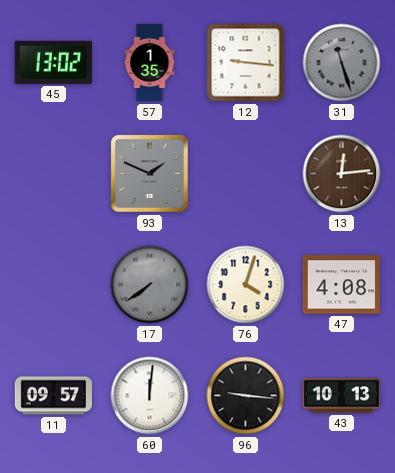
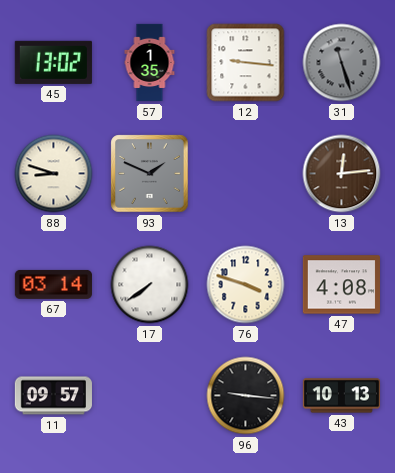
88: none -> 8:48 (54, 174)
67: none -> 03:14 (53, 284)
17 dial: grey -> white (150, 285)
76: 4:03 -> 3:48 (246, 285)
60: 12:01 -> none (150, 396)
